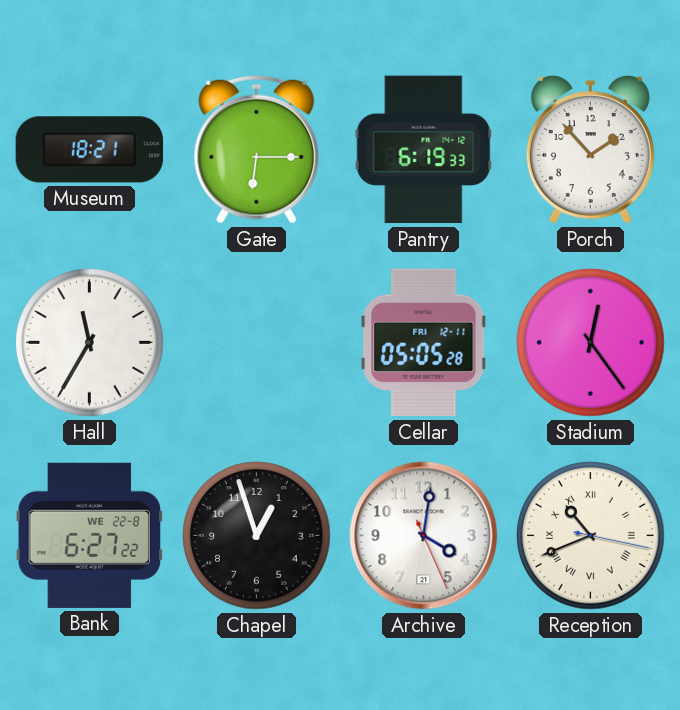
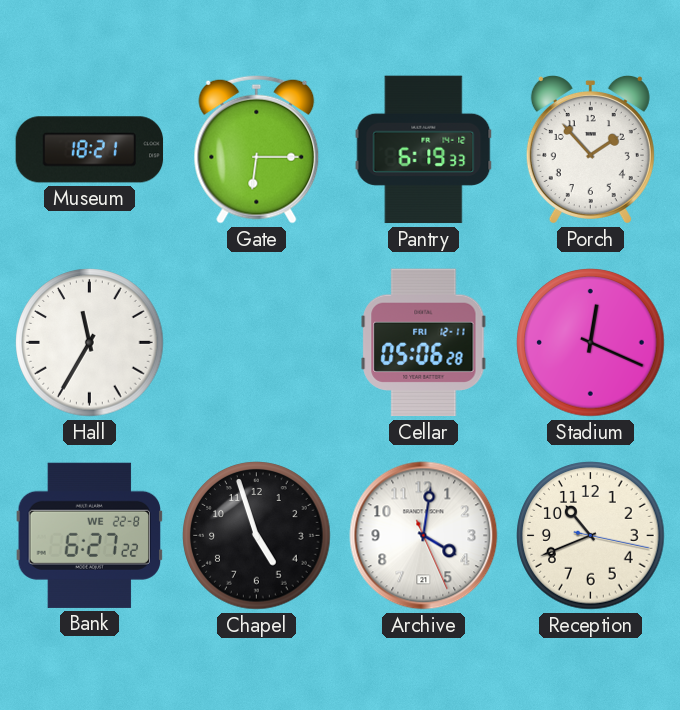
Cellar: 05:05 -> 05:06 (424, 343)
Stadium: 12:24 -> 12:19 (591, 343)
Chapel: 12:57 -> 4:57 (257, 536)
Reception numerals: Roman -> Arabic (591, 536)
